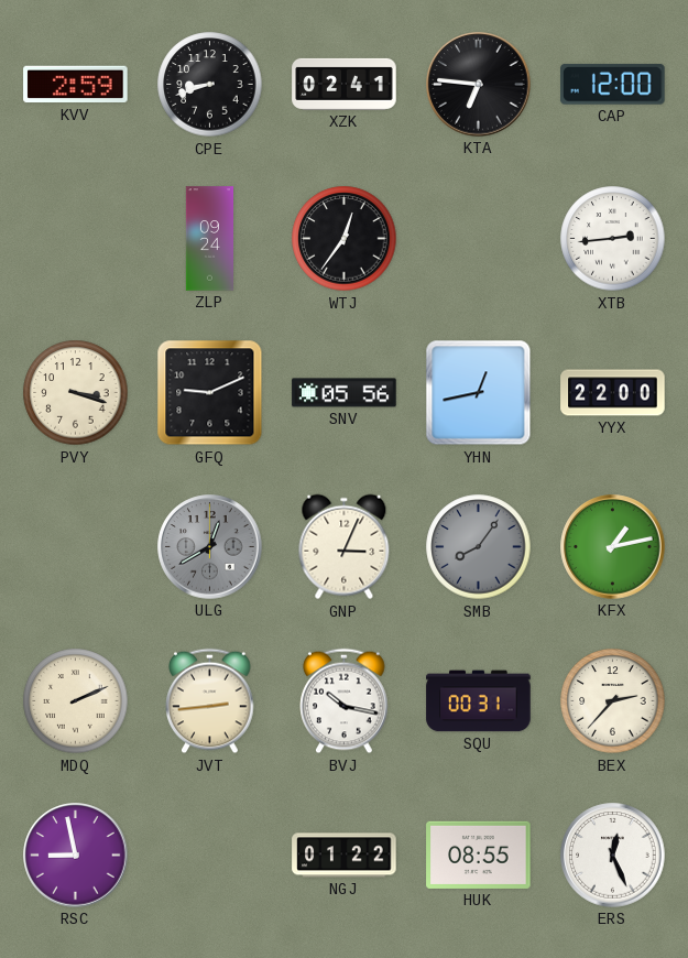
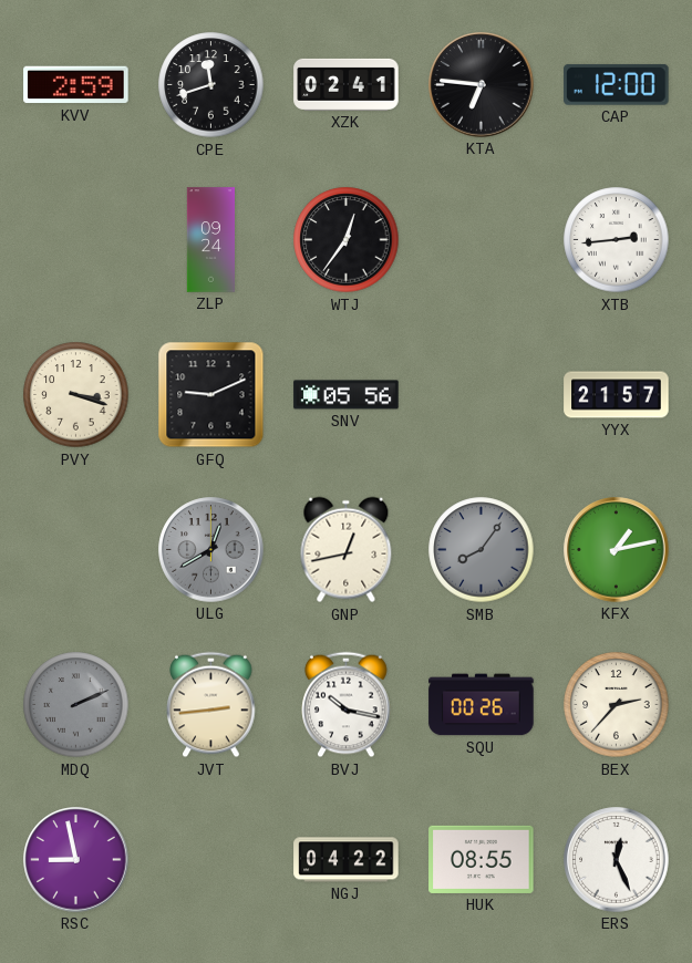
CPE: 8:42 -> 11:42 (211, 85)
YHN: 12:43 -> none (479, 393)
YYX: 22:00 -> 21:57 (617, 395)
GNP: 3:04 -> 12:43 (347, 550)
MDQ dial: cream -> grey (76, 705)
SQU: 00:31 -> 00:26 (482, 705)
NGJ: 01:22 -> 04:22 (347, 860)
